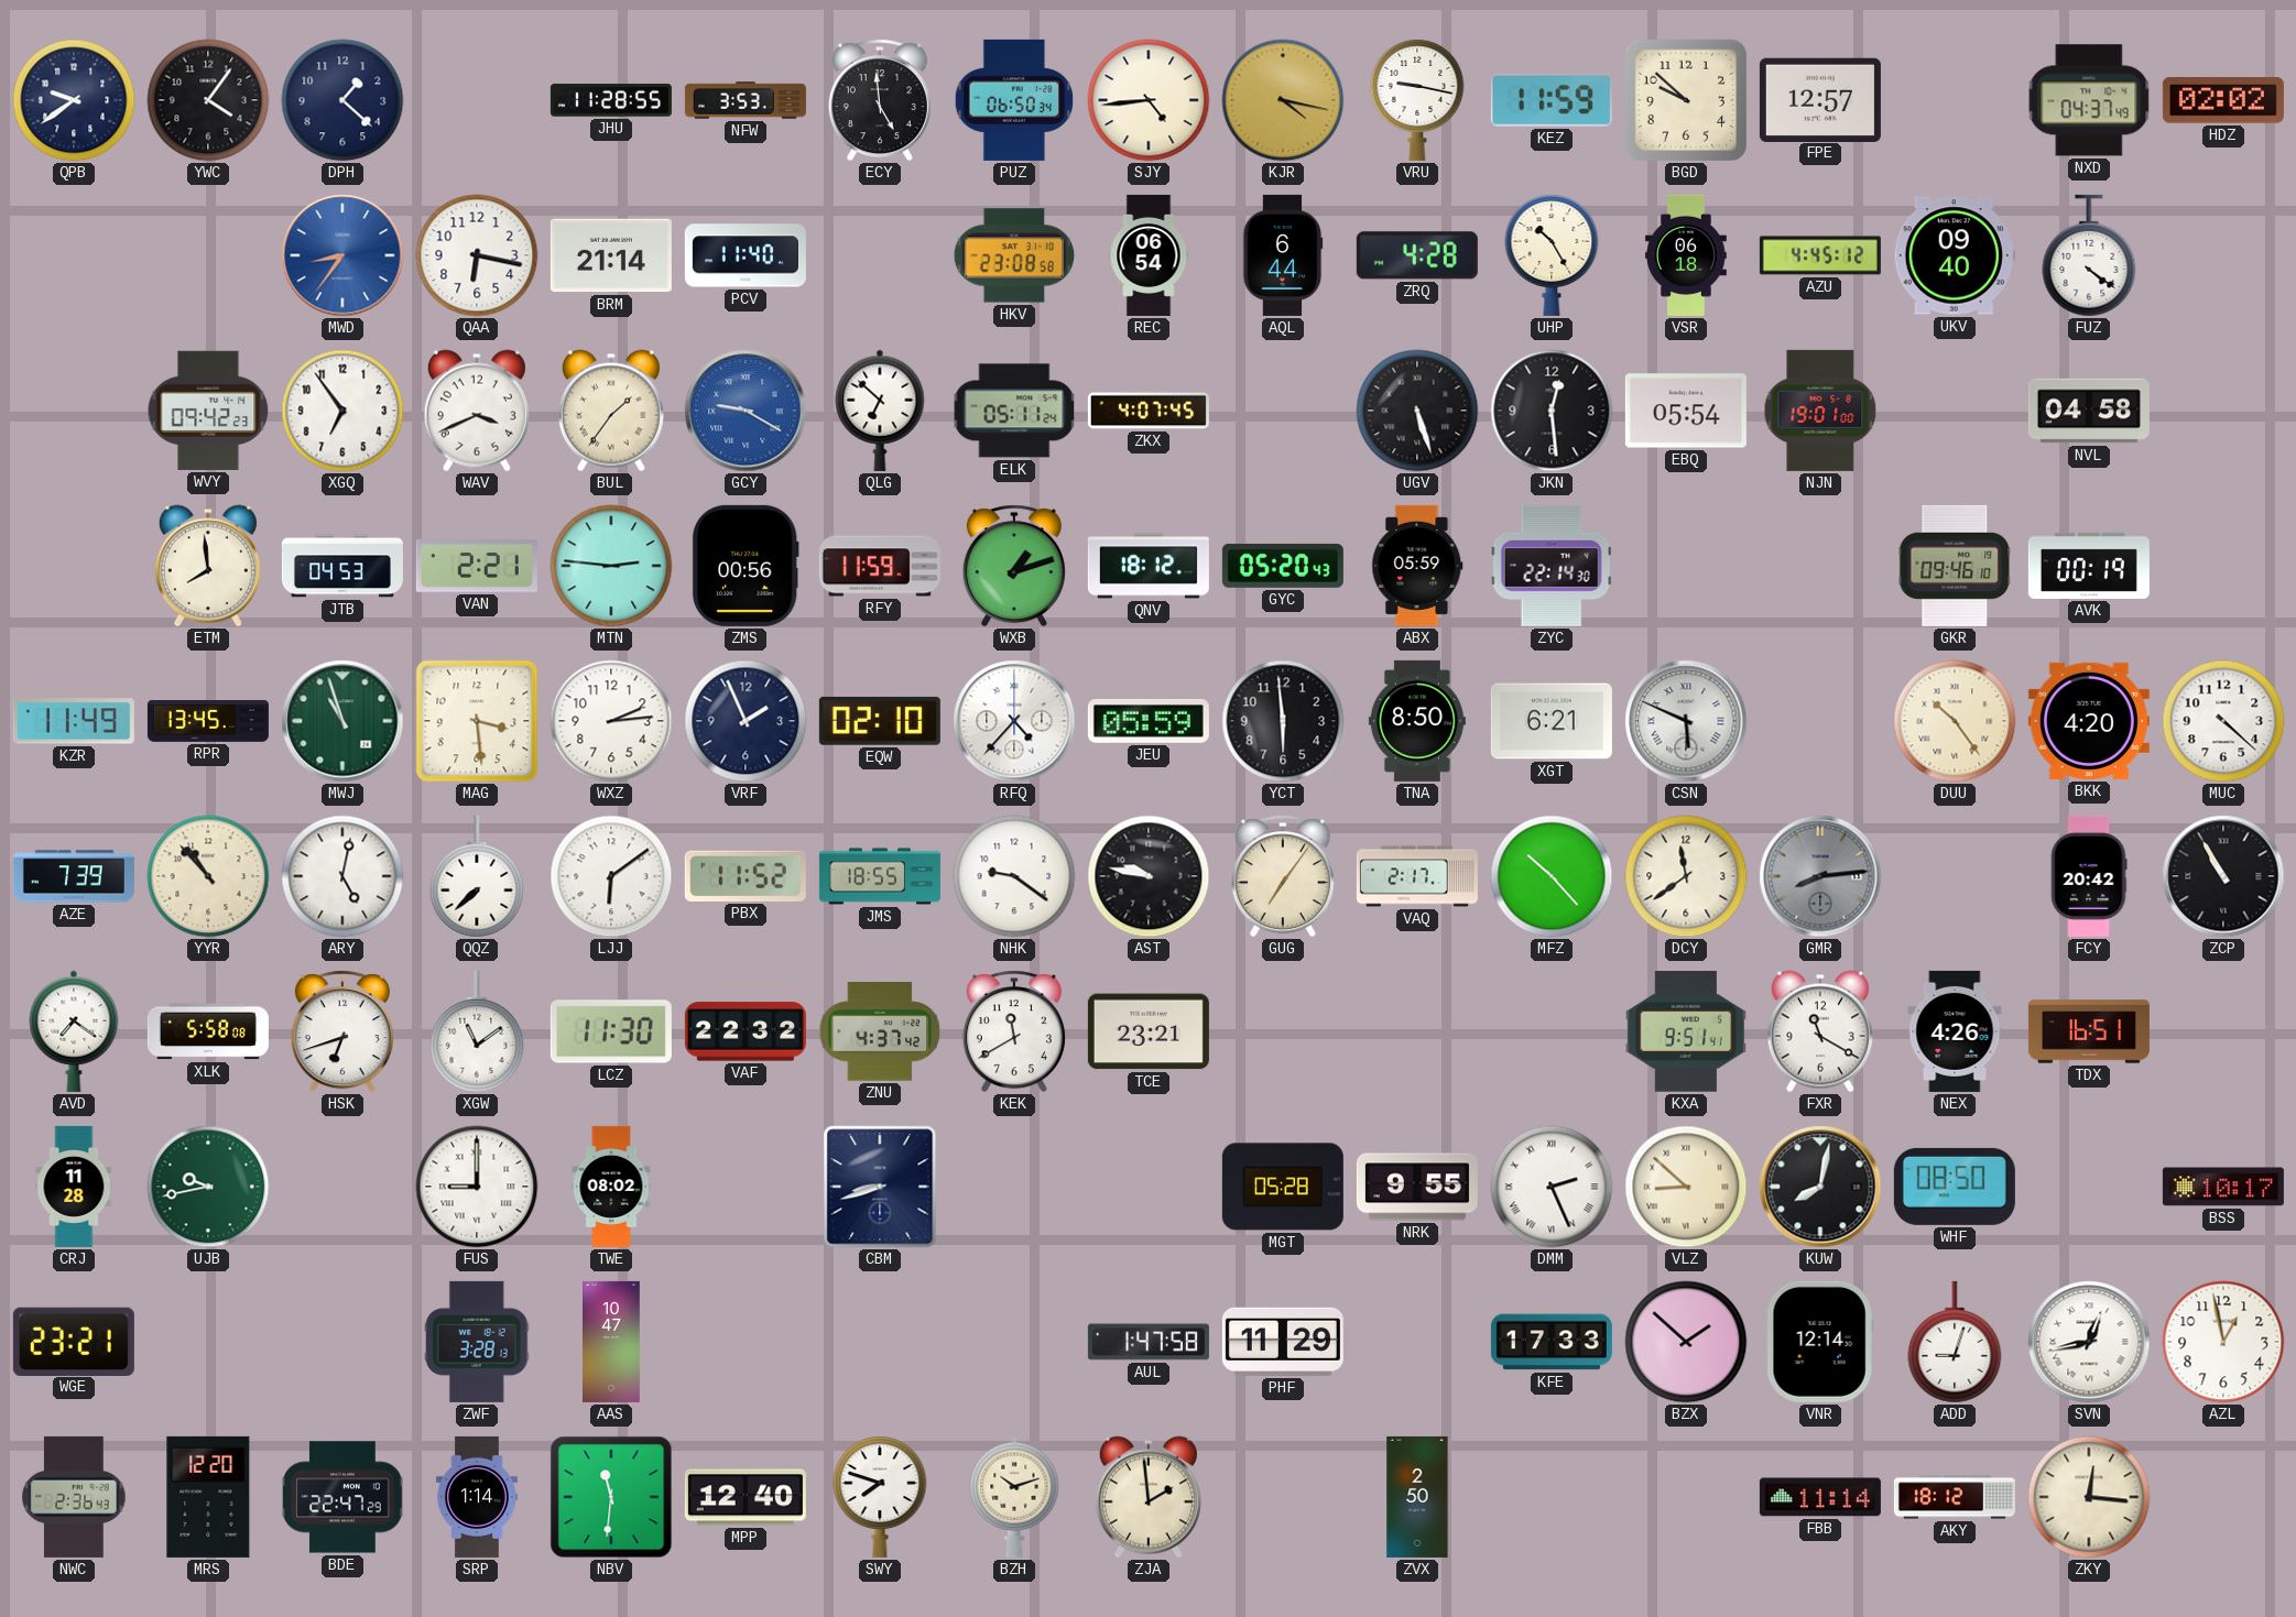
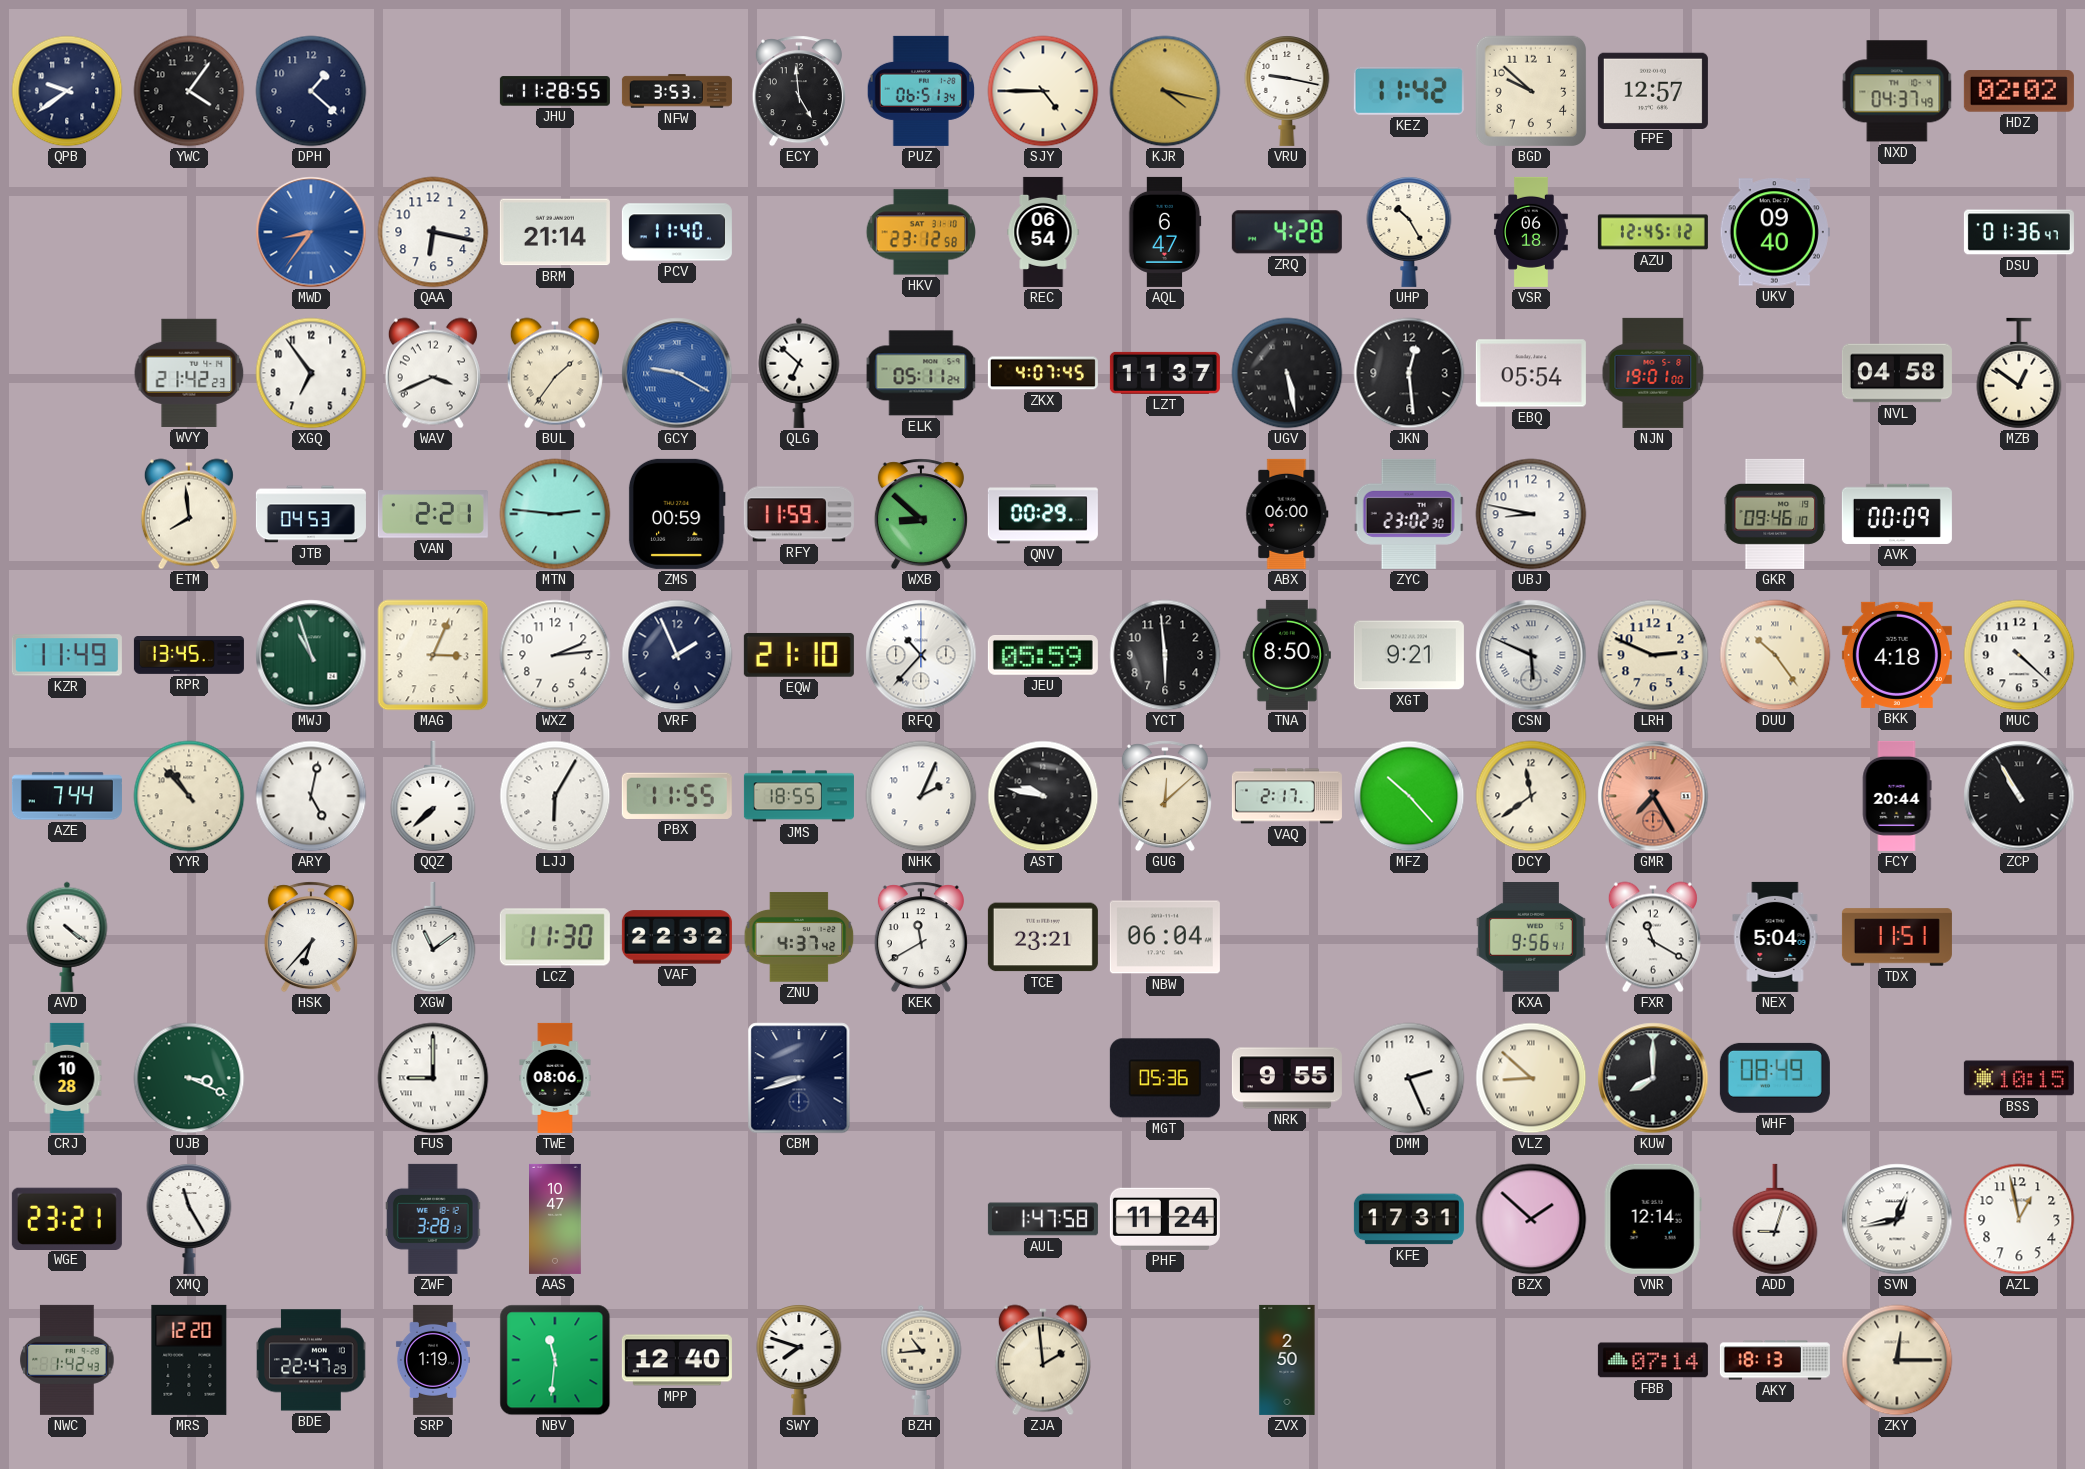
PUZ: 06:50 -> 06:51 (920, 91)
SJY: 4:44 -> 4:45 (1043, 91)
KEZ: 11:59 -> 11:42 (1409, 91)
HKV: 23:08 -> 23:12 (921, 232)
AQL: 6:44 -> 6:47 (1165, 232)
AZU: 4:45 -> 12:45 (1653, 232)
FUZ: 4:21 -> none (2089, 255)
DSU: none -> 01:36 (2019, 232)
WVY: 09:42 -> 21:42 (189, 373)
LZT: none -> 11:37 (1165, 373)
UGV: 5:27 -> 5:28 (1287, 373)
MZB: none -> 12:51 (2019, 373)
ZMS: 00:56 -> 00:59 (677, 514)
WXB: 1:12 -> 8:52 (921, 514)
QNV: 18:12 -> 00:29 (1043, 514)
GYC: 05:20 -> none (1283, 566)
ABX: 05:59 -> 06:00 (1287, 514)
ZYC: 22:14 -> 23:02 (1409, 514)
UBJ: none -> 8:47 (1531, 514)
AVK: 00:19 -> 00:09 (1897, 514)
MAG: 3:29 -> 3:04 (433, 655)
EQW: 02:10 -> 21:10 (799, 655)
RFQ: 4:37 -> 10:37 (921, 655)
XGT: 6:21 -> 9:21 (1409, 655)
LRH: none -> 2:49 (1653, 655)
BKK: 4:20 -> 4:18 (1897, 655)
AZE: 7:39 -> 7:44 (67, 796)
LJJ: 6:09 -> 6:05 (555, 796)
PBX: 11:52 -> 11:55 (677, 796)
NHK: 9:21 -> 2:04 (921, 796)
GUG: 7:06 -> 12:08 (1165, 796)
GMR: 8:14 -> 7:25 (1653, 796)
GMR dial: grey -> salmon (1653, 796)
FCY: 20:42 -> 20:44 (1897, 796)
AVD: 7:21 -> 4:21 (67, 937)
XLK: 5:58 -> none (208, 1031)
HSK: 6:42 -> 6:37 (311, 937)
NBW: none -> 06:04 (1165, 937)
KXA: 9:51 -> 9:56 (1531, 938)
NEX: 4:26 -> 5:04 (1775, 937)
TDX: 16:51 -> 11:51 (1897, 937)
CRJ: 11:28 -> 10:28 (67, 1078)
UJB: 9:43 -> 3:19 (189, 1078)
TWE: 08:02 -> 08:06 (555, 1078)
MGT: 05:28 -> 05:36 (1165, 1078)
DMM numerals: Roman -> Arabic (1409, 1078)
KUW: 8:02 -> 8:00 (1653, 1078)
WHF: 08:50 -> 08:49 (1775, 1078)
BSS: 10:17 -> 10:15 (2019, 1078)
XMQ: none -> 11:25 (189, 1219)
PHF: 11:29 -> 11:24 (1165, 1219)
KFE: 17:33 -> 17:31 (1409, 1219)
NWC: 2:36 -> 1:42 (67, 1360)
SRP: 1:14 -> 1:19 (433, 1360)
BZH: 10:12 -> 10:44 (921, 1360)
FBB: 11:14 -> 07:14 (1653, 1360)
AKY: 18:12 -> 18:13 (1775, 1360)
ZKY: 12:16 -> 12:15 (1897, 1360)
